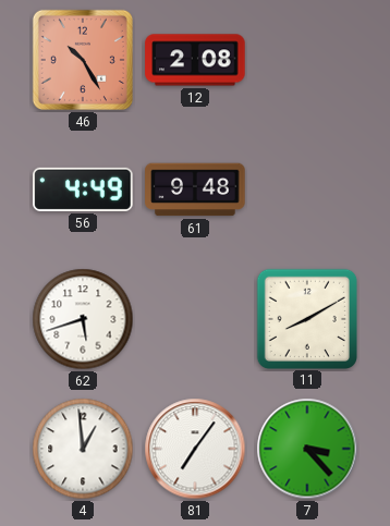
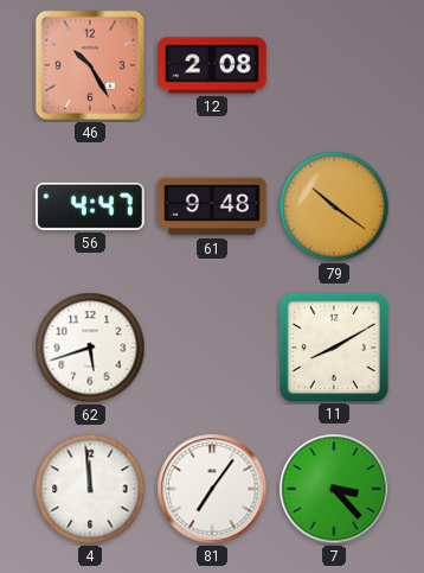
56: 4:49 -> 4:47 (90, 206)
79: none -> 10:21 (334, 206)
4: 12:59 -> 11:59 (90, 489)
